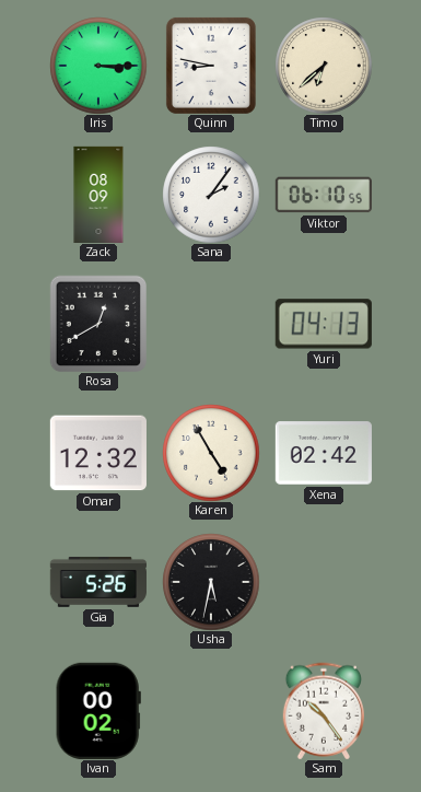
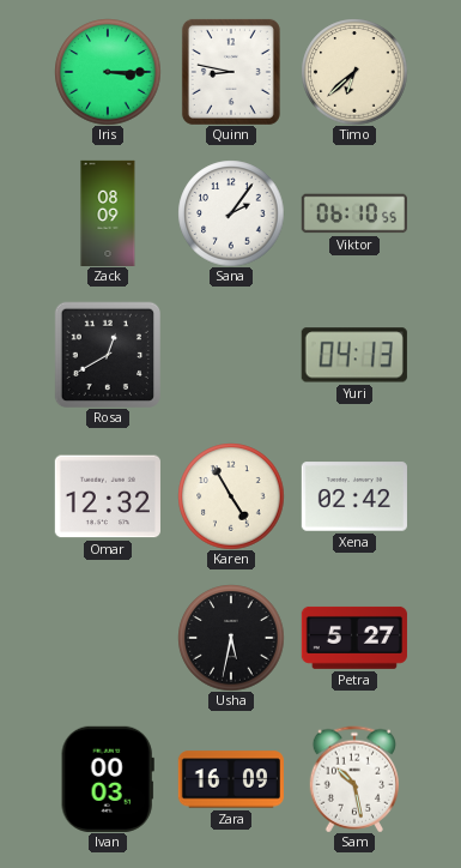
Gia: 5:26 -> none (98, 582)
Petra: none -> 5:27 (354, 638)
Ivan: 00:02 -> 00:03 (108, 779)
Zara: none -> 16:09 (231, 779)
Sam: 10:24 -> 10:28 (353, 779)
